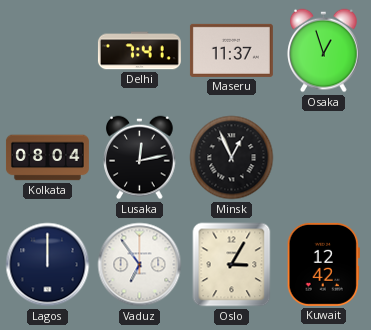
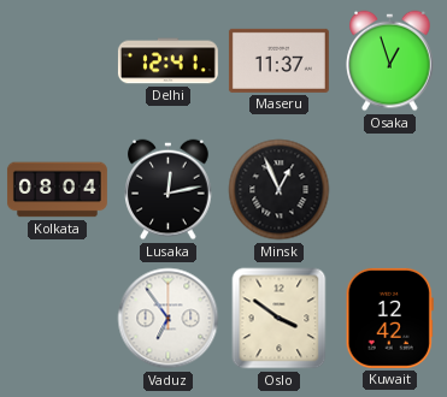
Delhi: 7:41 -> 12:41 (167, 61)
Lagos: 12:00 -> none (48, 265)
Oslo: 3:05 -> 3:51 (280, 319)
